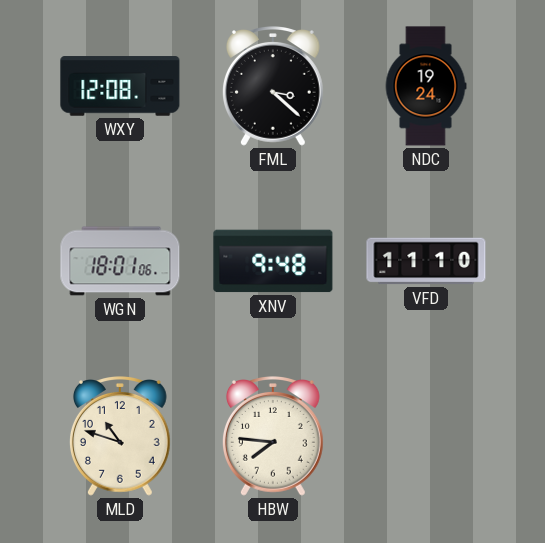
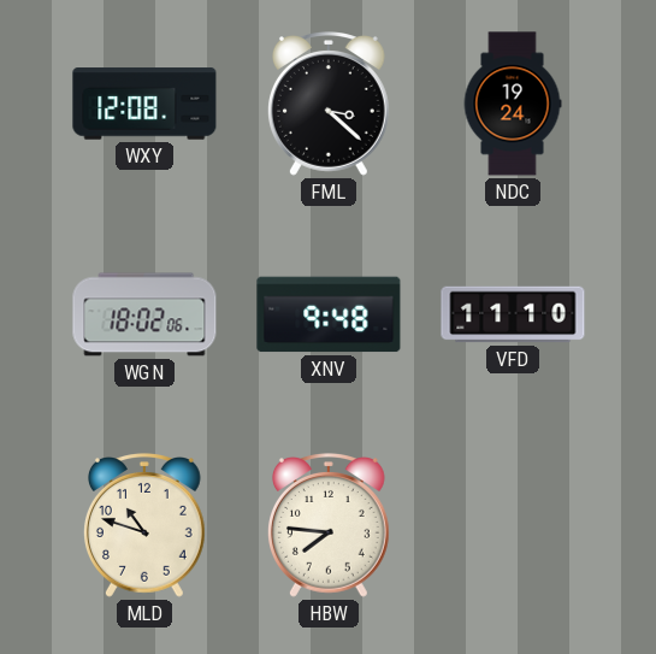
WGN: 18:01 -> 18:02 (144, 314)
